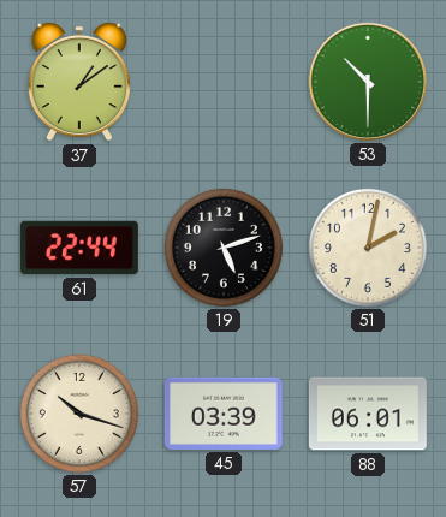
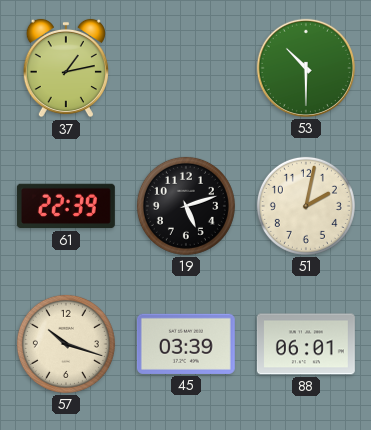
37: 1:09 -> 1:13 (66, 68)
61: 22:44 -> 22:39 (66, 206)
